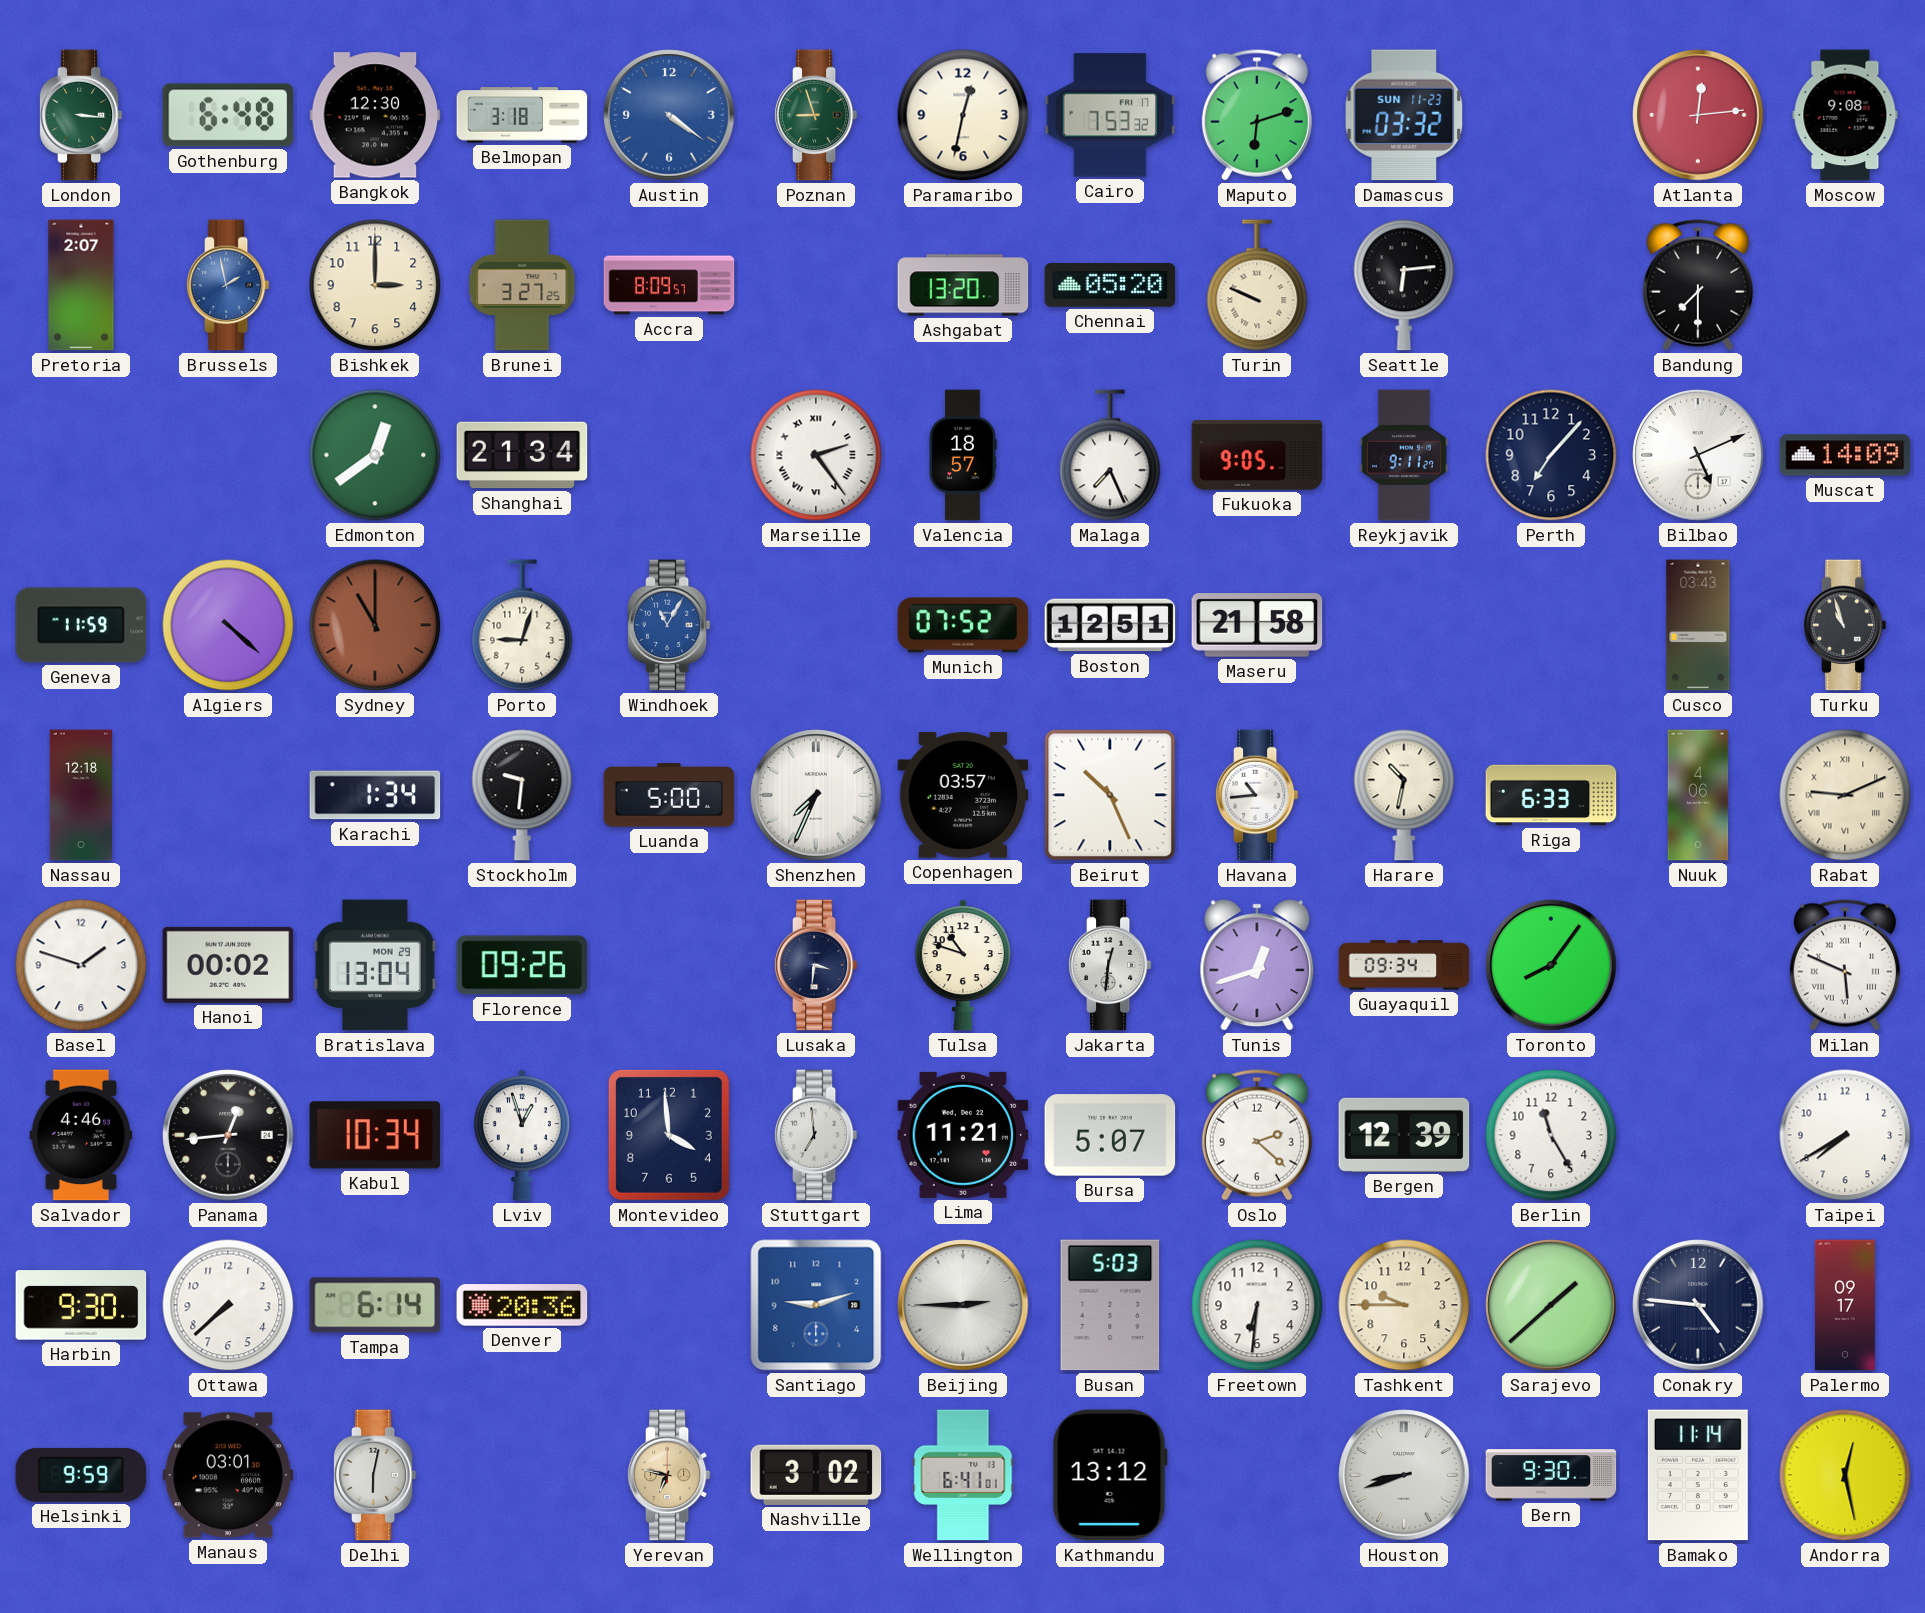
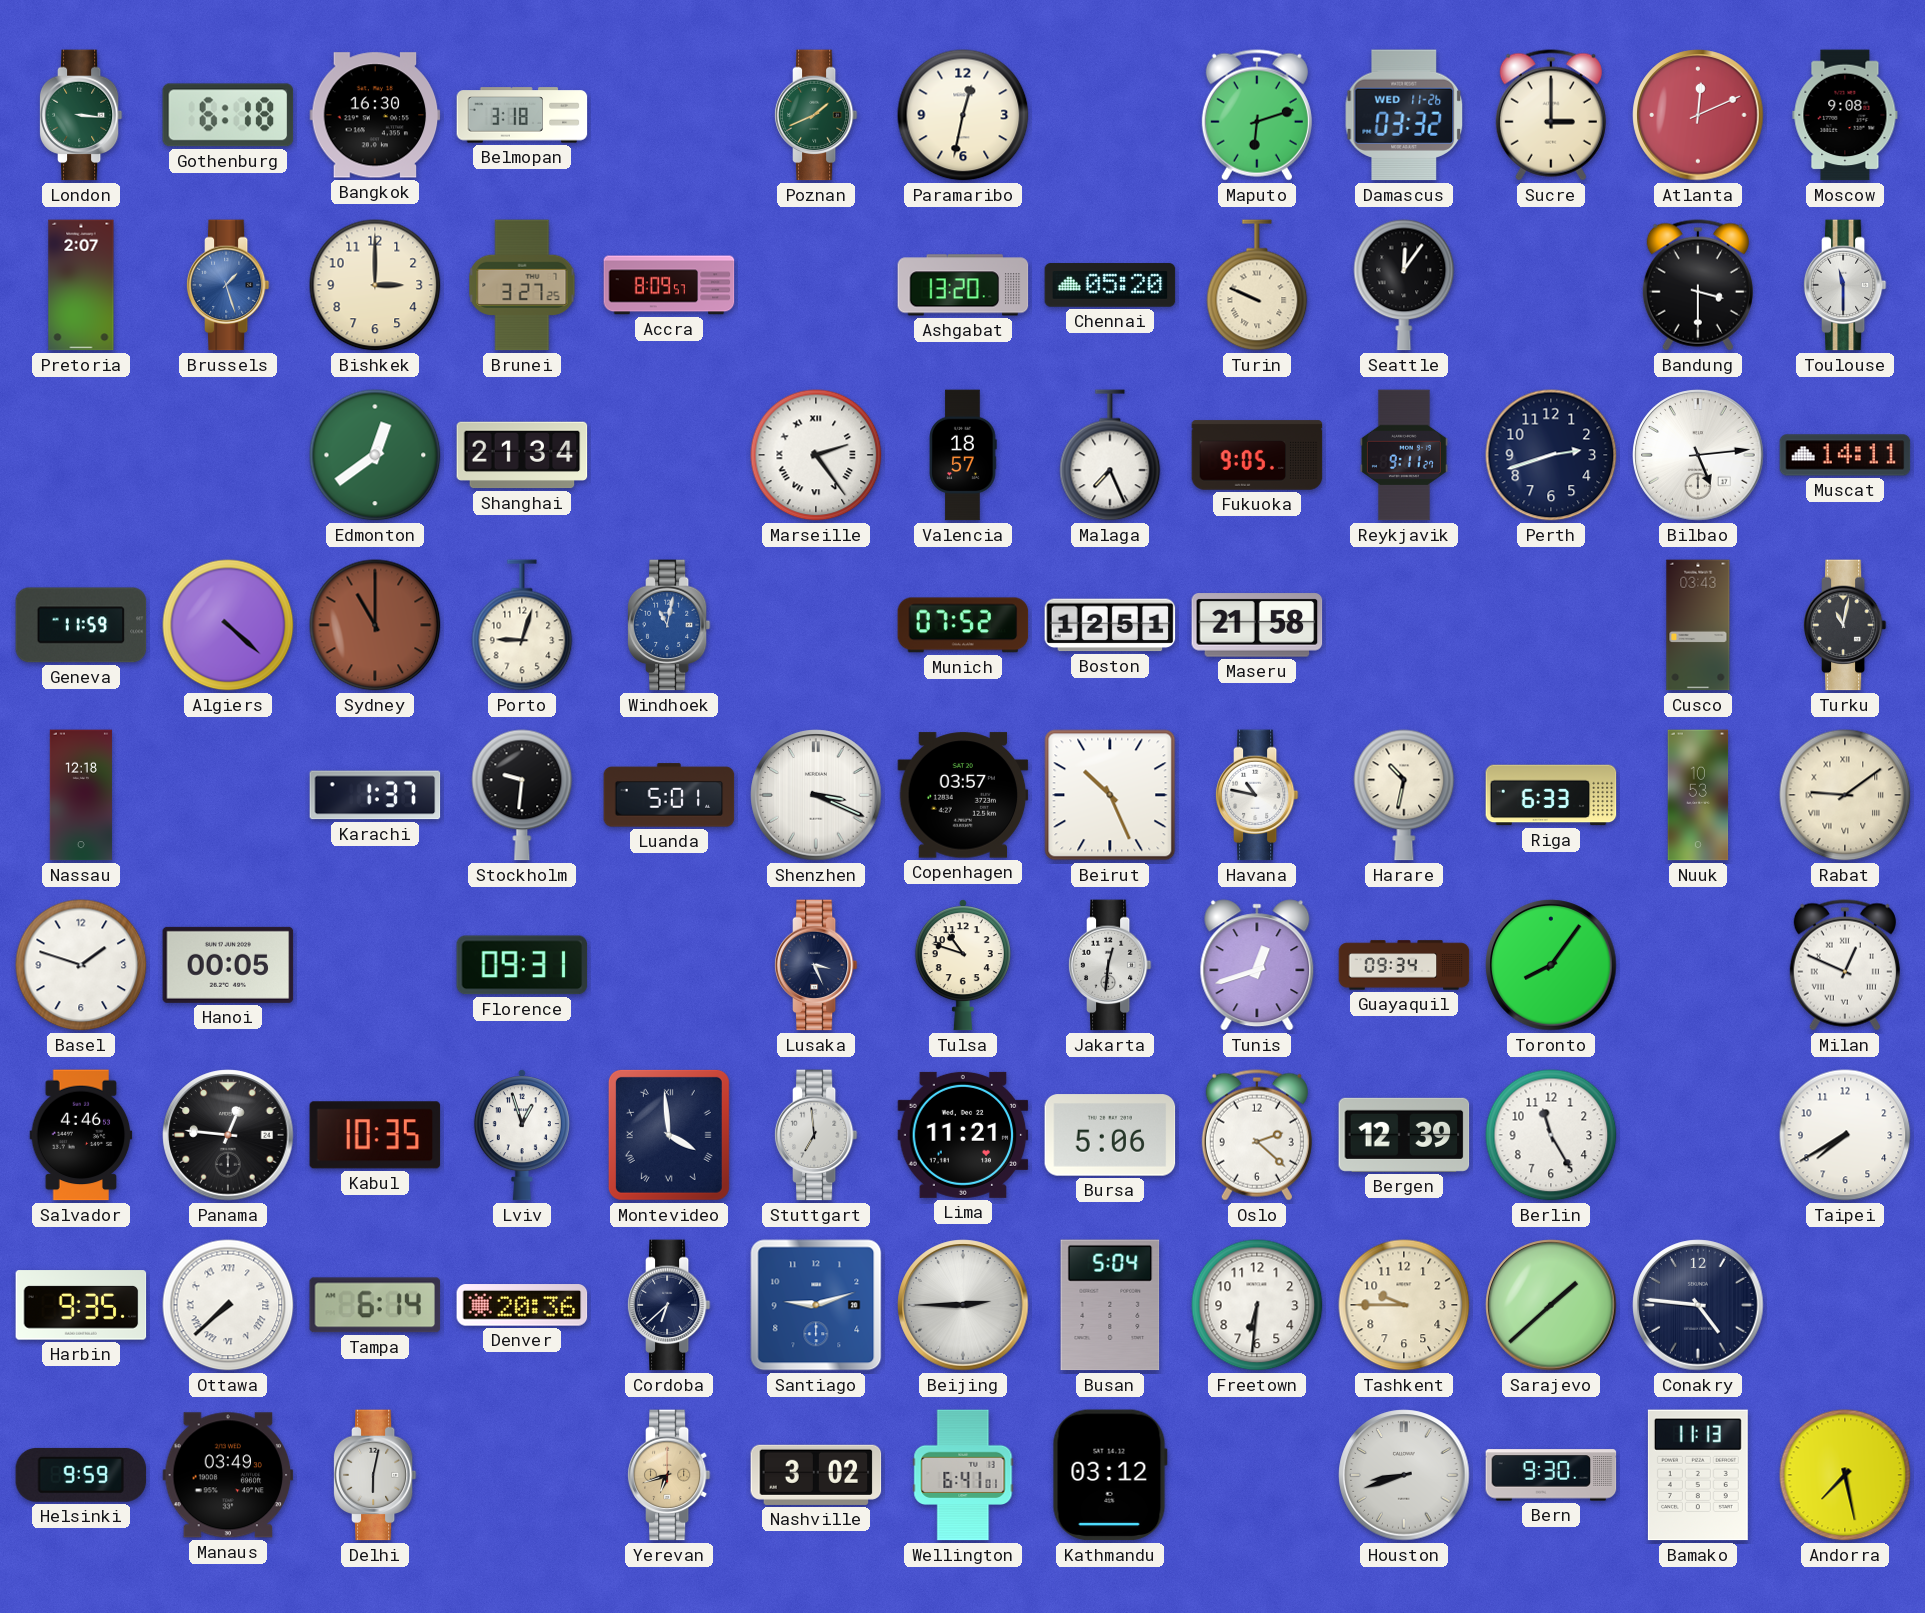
Gothenburg: 6:48 -> 6:18 (228, 115)
Bangkok: 12:30 -> 16:30 (375, 115)
Austin: 4:21 -> none (669, 115)
Poznan: 8:57 -> 1:41 (816, 115)
Cairo: 7:53 -> none (1110, 115)
Damascus date: SUN 11-23 -> WED 11-26 (1404, 115)
Sucre: none -> 3:00 (1551, 115)
Atlanta: 12:14 -> 12:11 (1698, 115)
Brussels: 1:58 -> 1:27 (228, 285)
Seattle: 6:14 -> 12:06 (1404, 285)
Bandung: 7:30 -> 3:30 (1698, 285)
Toulouse: none -> 11:30 (1845, 285)
Perth: 7:07 -> 2:42 (1551, 455)
Bilbao: 5:11 -> 5:14 (1698, 455)
Muscat: 14:09 -> 14:11 (1845, 455)
Windhoek: 11:05 -> 11:02 (669, 625)
Turku: 10:57 -> 11:02 (1845, 625)
Karachi: 1:34 -> 1:37 (375, 795)
Luanda: 5:00 -> 5:01 (669, 795)
Shenzhen: 7:34 -> 3:19 (816, 795)
Havana: 10:44 -> 10:47 (1257, 795)
Nuuk: 4:06 -> 10:53 (1698, 795)
Rabat: 9:11 -> 9:09 (1845, 795)
Hanoi: 00:02 -> 00:05 (228, 965)
Bratislava: 13:04 -> none (375, 965)
Florence: 09:26 -> 09:31 (522, 965)
Lusaka: 3:31 -> 3:26 (816, 965)
Milan: 5:49 -> 12:49 (1845, 965)
Panama: 12:44 -> 12:46 (228, 1135)
Kabul: 10:34 -> 10:35 (375, 1135)
Montevideo numerals: Arabic -> Roman (669, 1135)
Bursa: 5:07 -> 5:06 (1110, 1135)
Harbin: 9:30 -> 9:35 (81, 1305)
Ottawa numerals: Arabic -> Roman (228, 1305)
Cordoba: none -> 6:38 (669, 1305)
Busan: 5:03 -> 5:04 (1110, 1305)
Palermo: 09:17 -> none (1845, 1305)
Manaus: 03:01 -> 03:49 (228, 1475)
Yerevan: 6:47 -> 6:42 (669, 1475)
Kathmandu: 13:12 -> 03:12 (1110, 1475)
Bamako: 11:14 -> 11:13 (1698, 1475)
Andorra: 12:28 -> 7:28 (1845, 1475)
